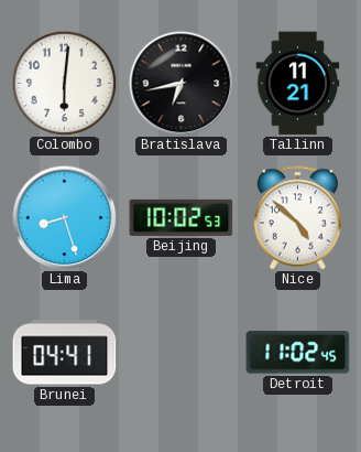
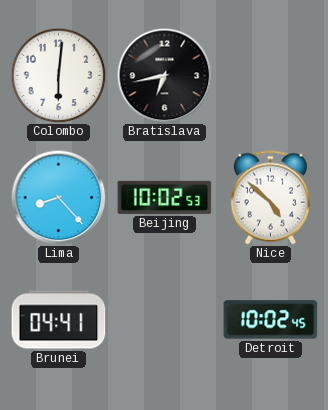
Tallinn: 11:21 -> none (298, 84)
Lima: 8:27 -> 8:23 (58, 197)
Detroit: 11:02 -> 10:02 (271, 320)
